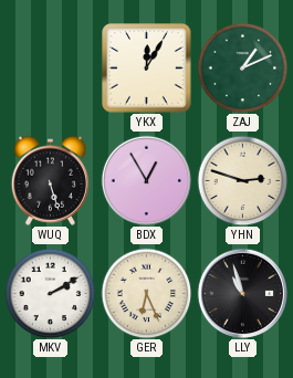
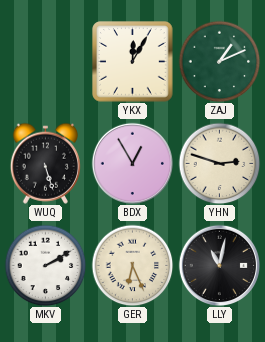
LLY: 10:57 -> 11:02 (219, 265)
